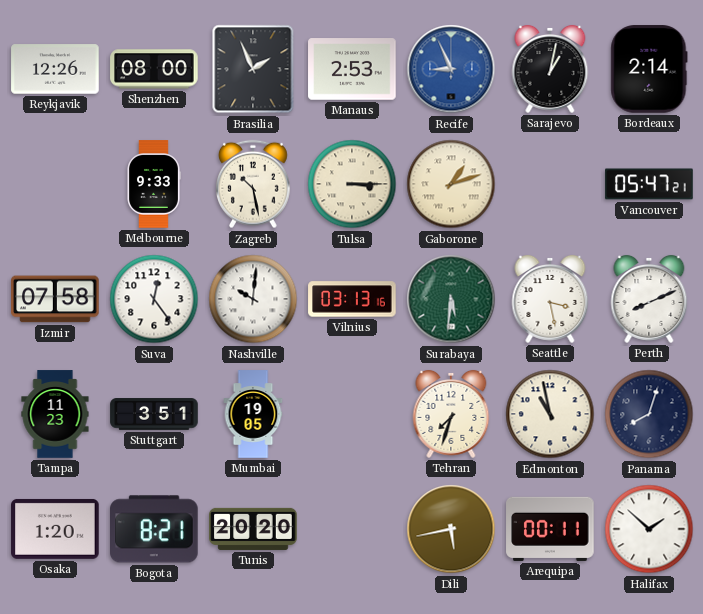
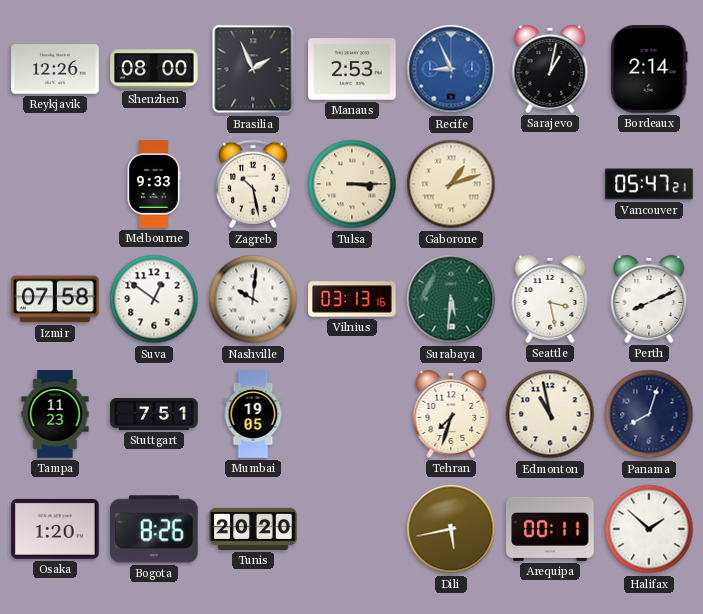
Suva: 12:24 -> 12:51 (154, 299)
Stuttgart: 3:51 -> 7:51 (154, 414)
Bogota: 8:21 -> 8:26 (155, 529)
